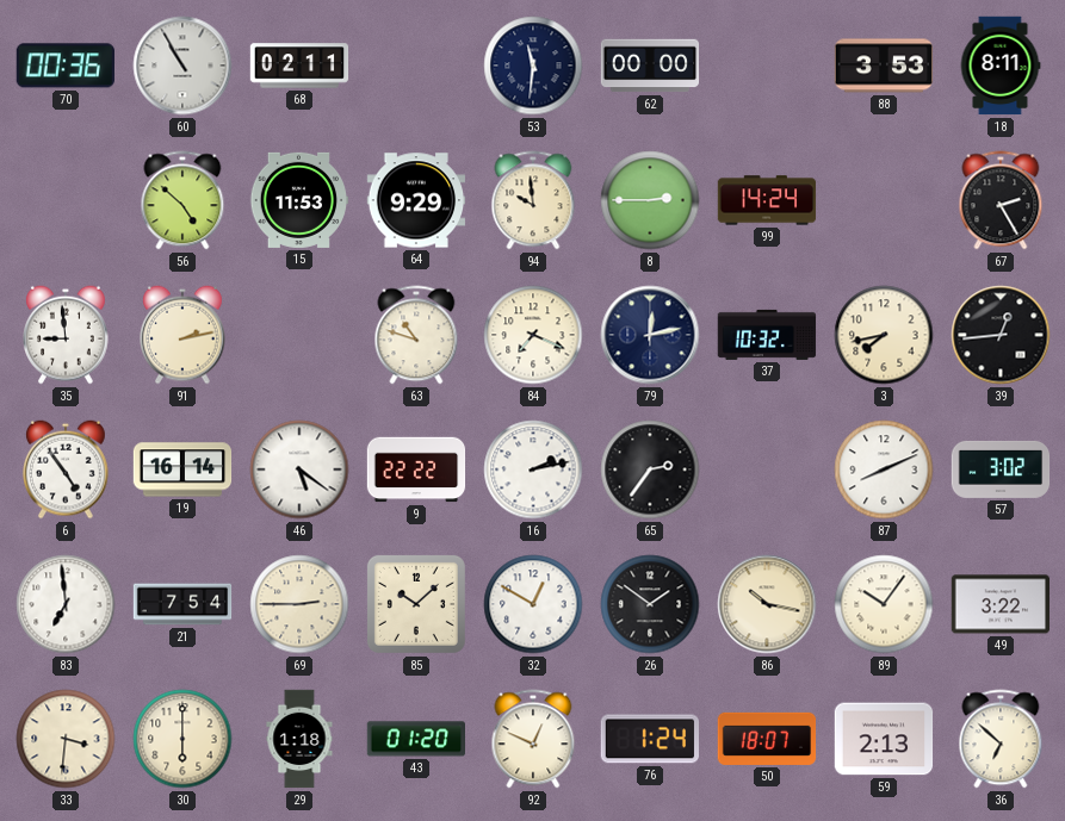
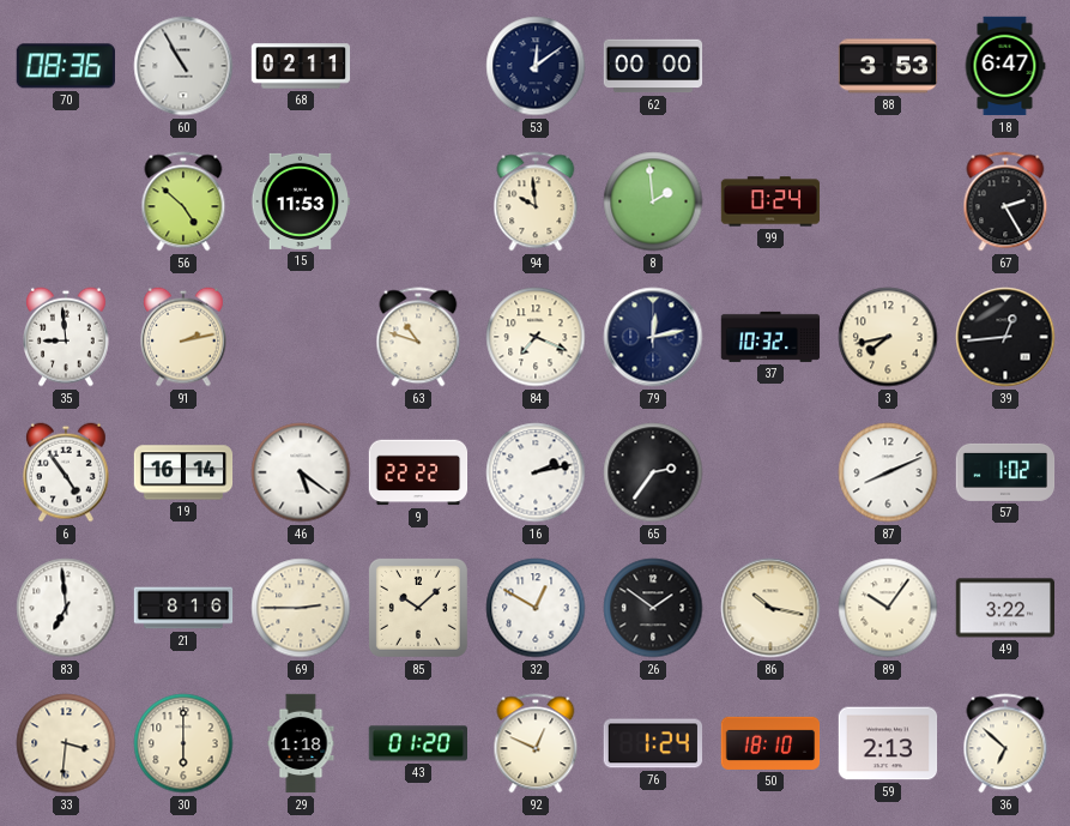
70: 00:36 -> 08:36 (66, 66)
53: 11:31 -> 12:09 (536, 66)
18: 8:11 -> 6:47 (1005, 66)
64: 9:29 -> none (416, 200)
8: 2:45 -> 1:59 (653, 201)
99: 14:24 -> 0:24 (770, 201)
57: 3:02 -> 1:02 (1005, 472)
21: 7:54 -> 8:16 (183, 608)
50: 18:07 -> 18:10 (770, 743)
